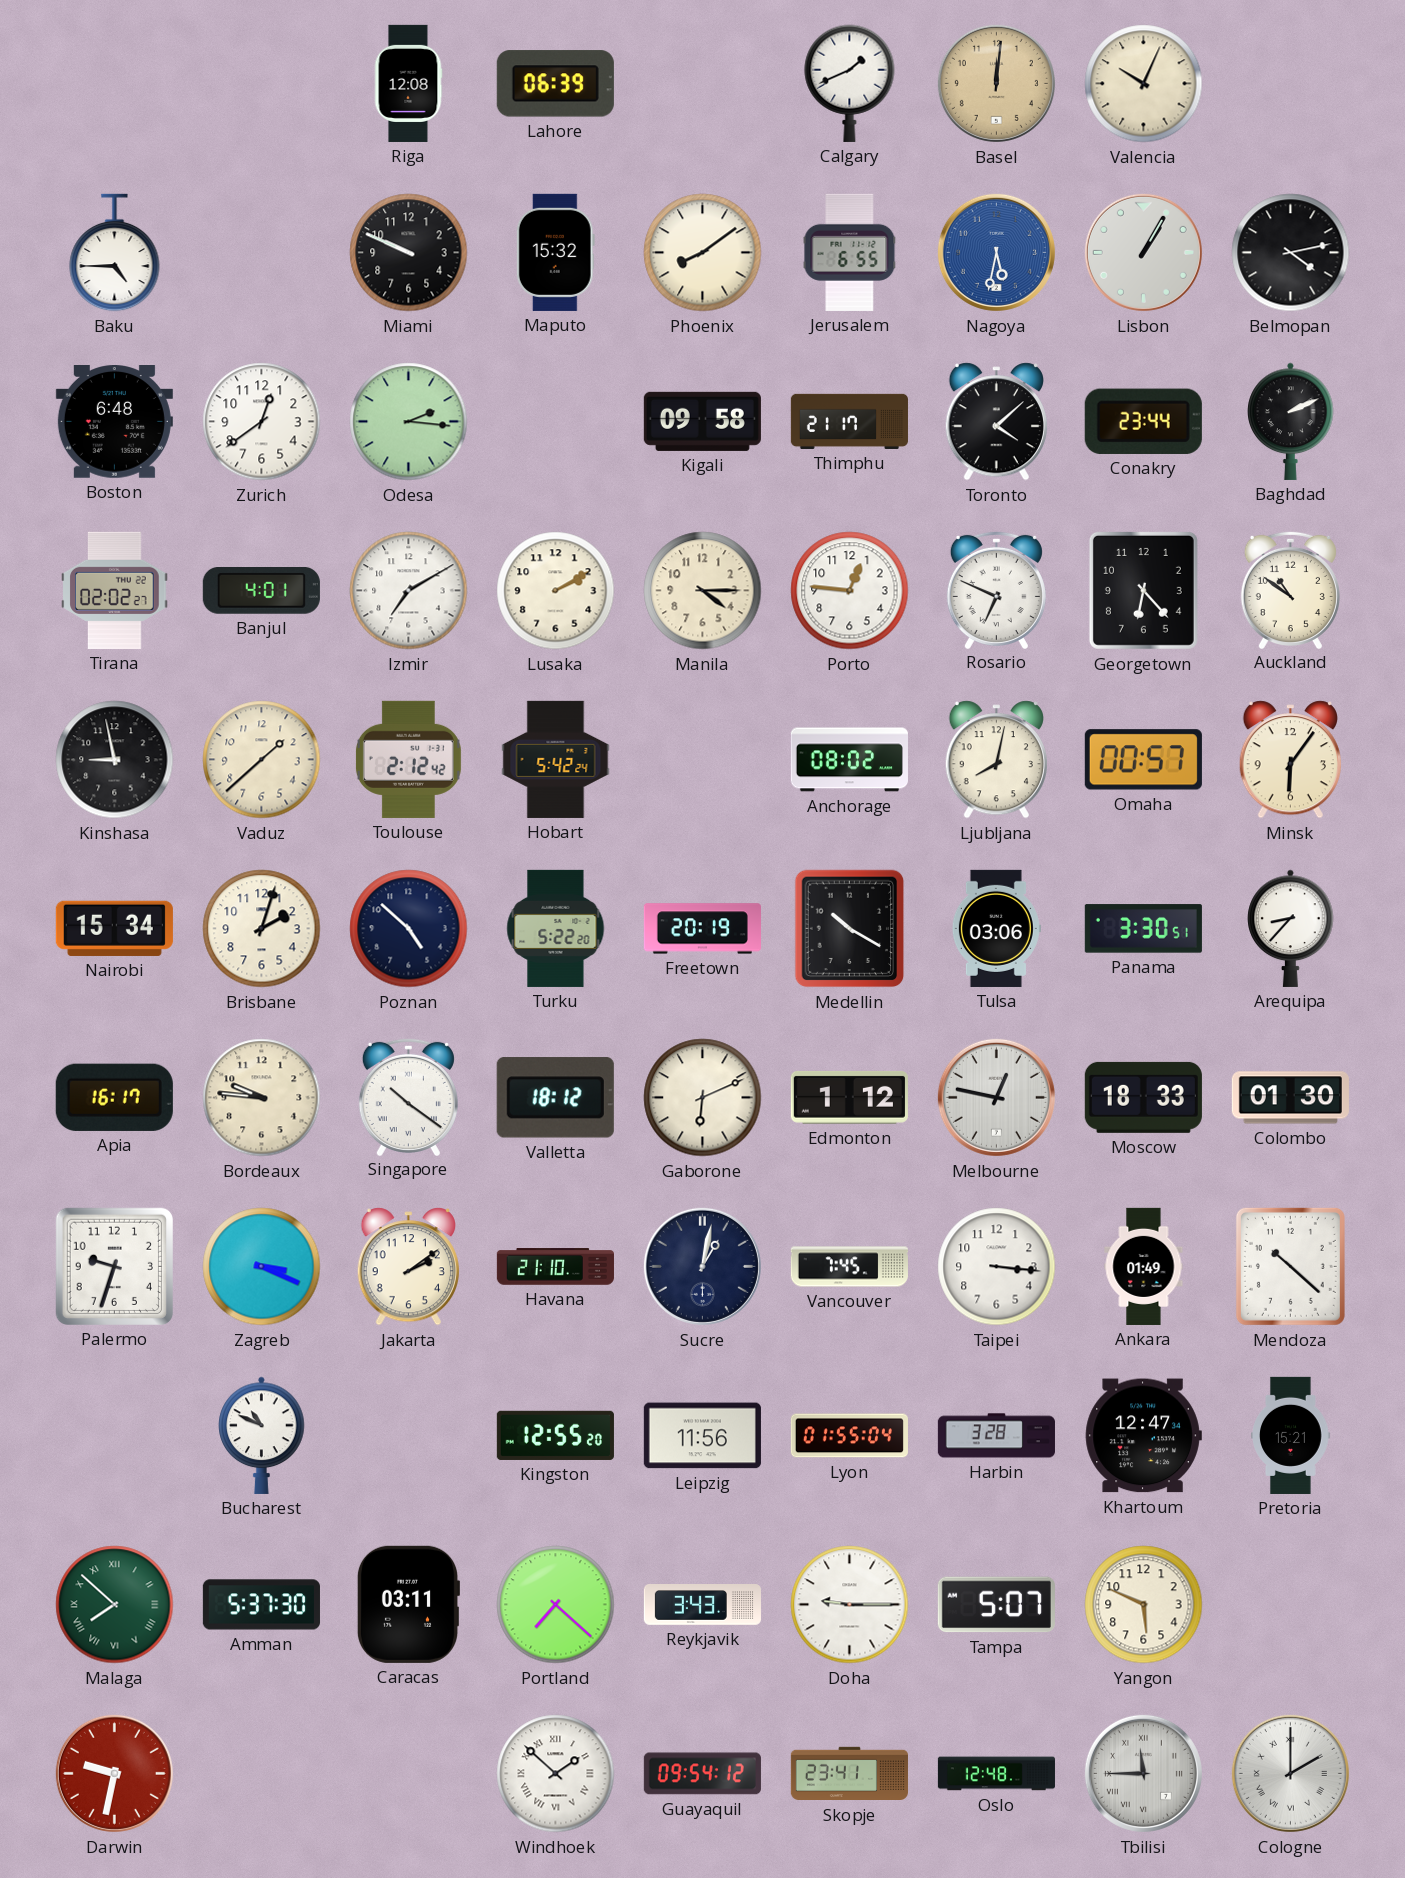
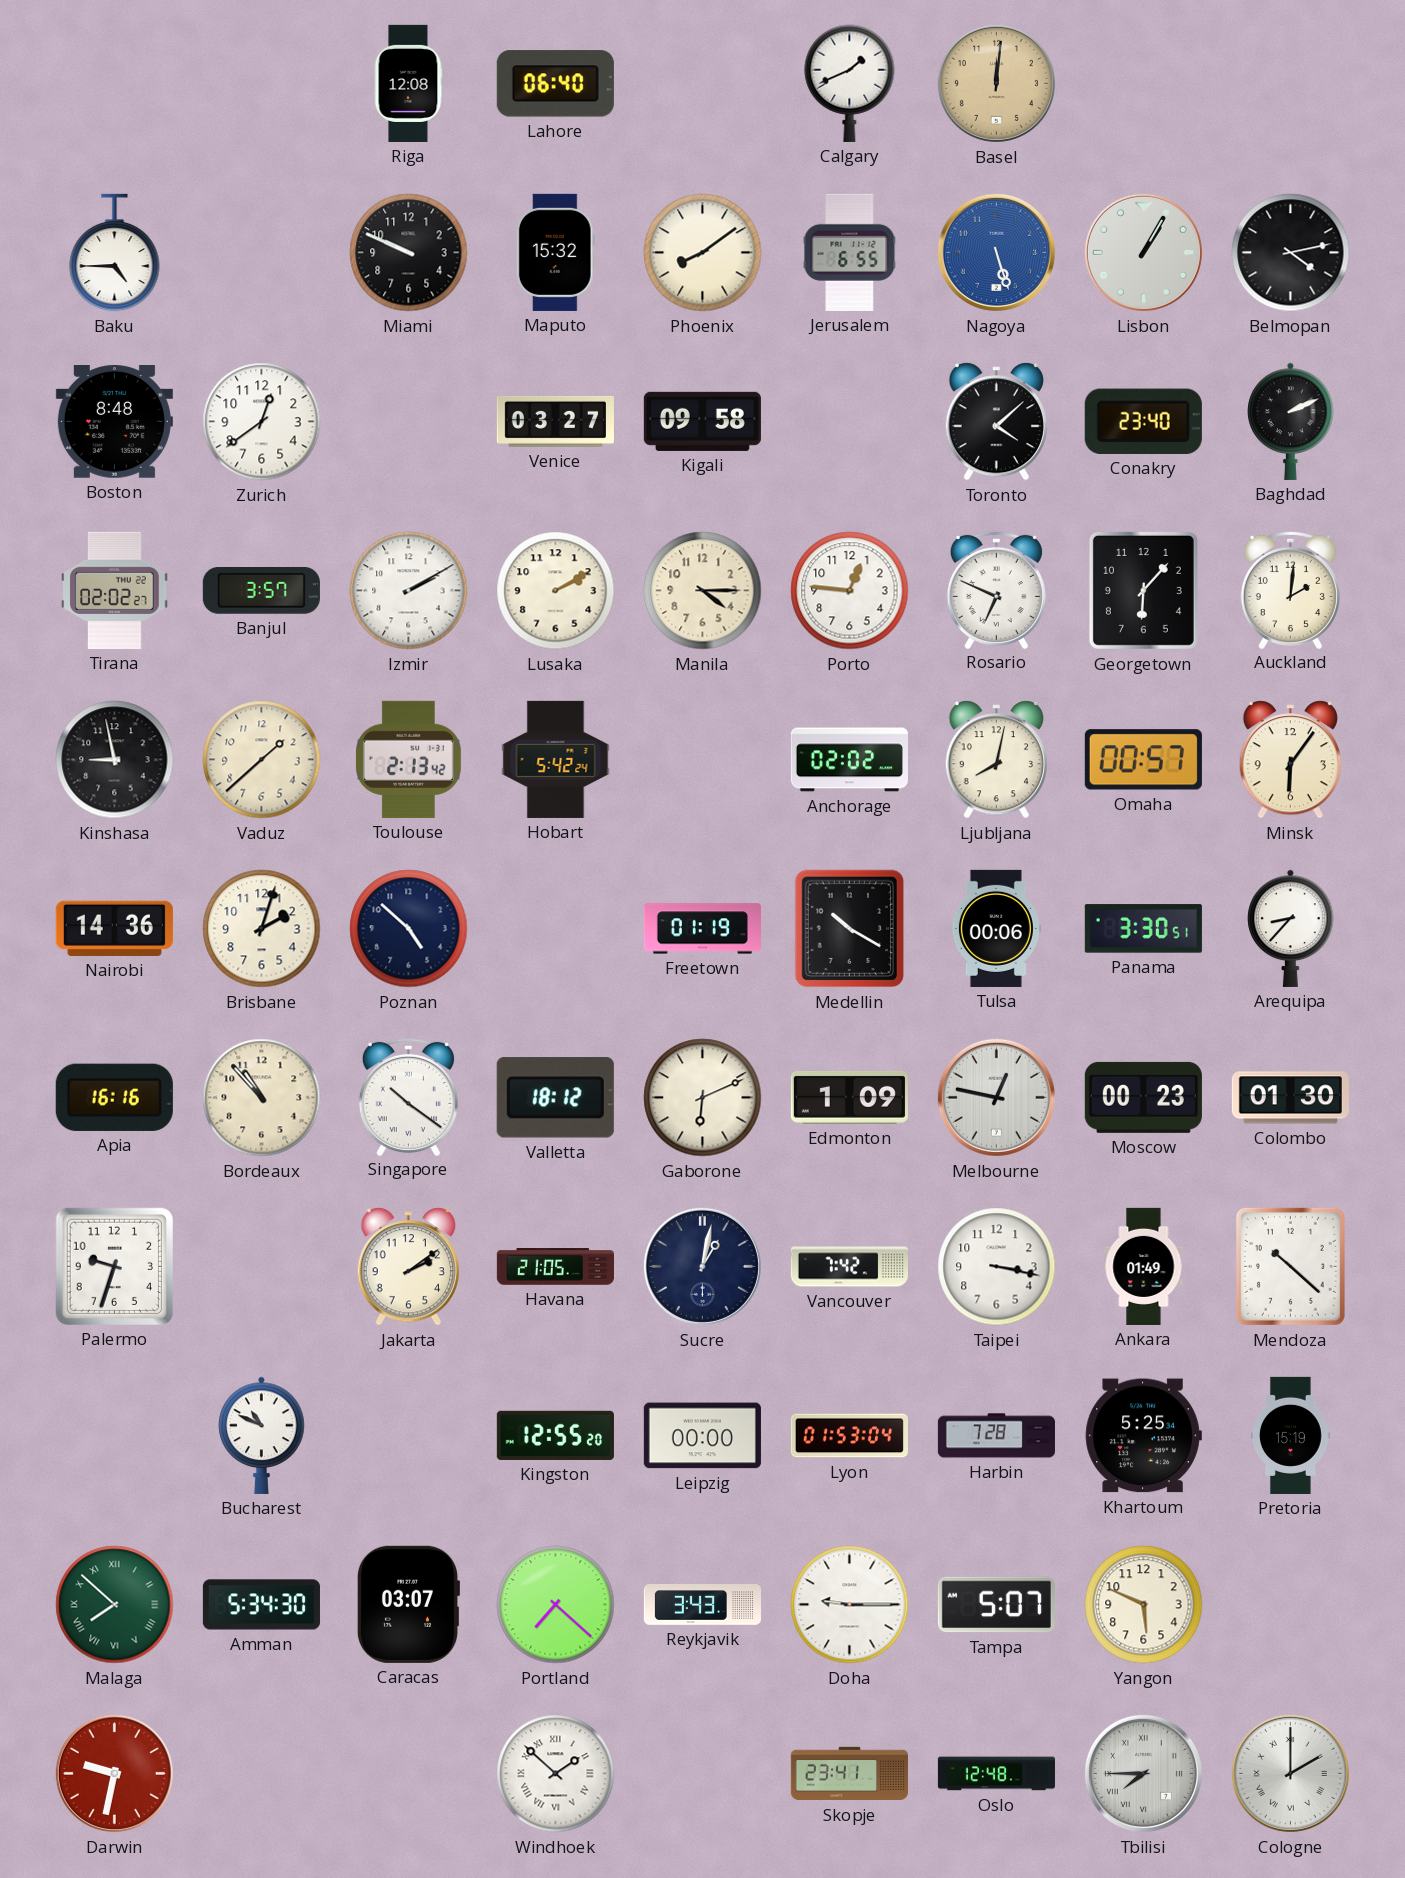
Lahore: 06:39 -> 06:40 (555, 84)
Valencia: 10:04 -> none (1144, 84)
Nagoya: 5:32 -> 5:27 (996, 252)
Boston: 6:48 -> 8:48 (114, 422)
Odesa: 2:16 -> none (409, 422)
Venice: none -> 03:27 (555, 421)
Thimphu: 21:17 -> none (849, 421)
Conakry: 23:44 -> 23:40 (1143, 421)
Banjul: 4:01 -> 3:57 (261, 591)
Izmir: 7:10 -> 2:10 (409, 591)
Georgetown: 6:23 -> 6:07 (1143, 590)
Auckland: 10:51 -> 2:01 (1290, 589)
Toulouse: 2:12 -> 2:13 (408, 759)
Anchorage: 08:02 -> 02:02 (849, 760)
Nairobi: 15:34 -> 14:36 (114, 928)
Turku: 5:22 -> none (556, 928)
Freetown: 20:19 -> 01:19 (702, 929)
Tulsa: 03:06 -> 00:06 (996, 928)
Apia: 16:17 -> 16:16 (114, 1097)
Bordeaux: 9:46 -> 10:53 (262, 1098)
Edmonton: 1:12 -> 1:09 (849, 1097)
Moscow: 18:33 -> 00:23 (1143, 1097)
Zagreb: 3:19 -> none (262, 1267)
Havana: 21:10 -> 21:05 (555, 1267)
Vancouver: 7:45 -> 7:42 (849, 1267)
Taipei: 3:16 -> 3:17 (997, 1267)
Leipzig: 11:56 -> 00:00 (702, 1436)
Lyon: 01:55 -> 01:53 (849, 1436)
Harbin: 3:28 -> 7:28 (996, 1436)
Khartoum: 12:47 -> 5:25 (1143, 1436)
Pretoria: 15:21 -> 15:19 (1291, 1435)
Amman: 5:37 -> 5:34 (261, 1605)
Caracas: 03:11 -> 03:07 (407, 1604)
Guayaquil: 09:54 -> none (702, 1774)
Tbilisi: 11:45 -> 7:45 (1143, 1773)
